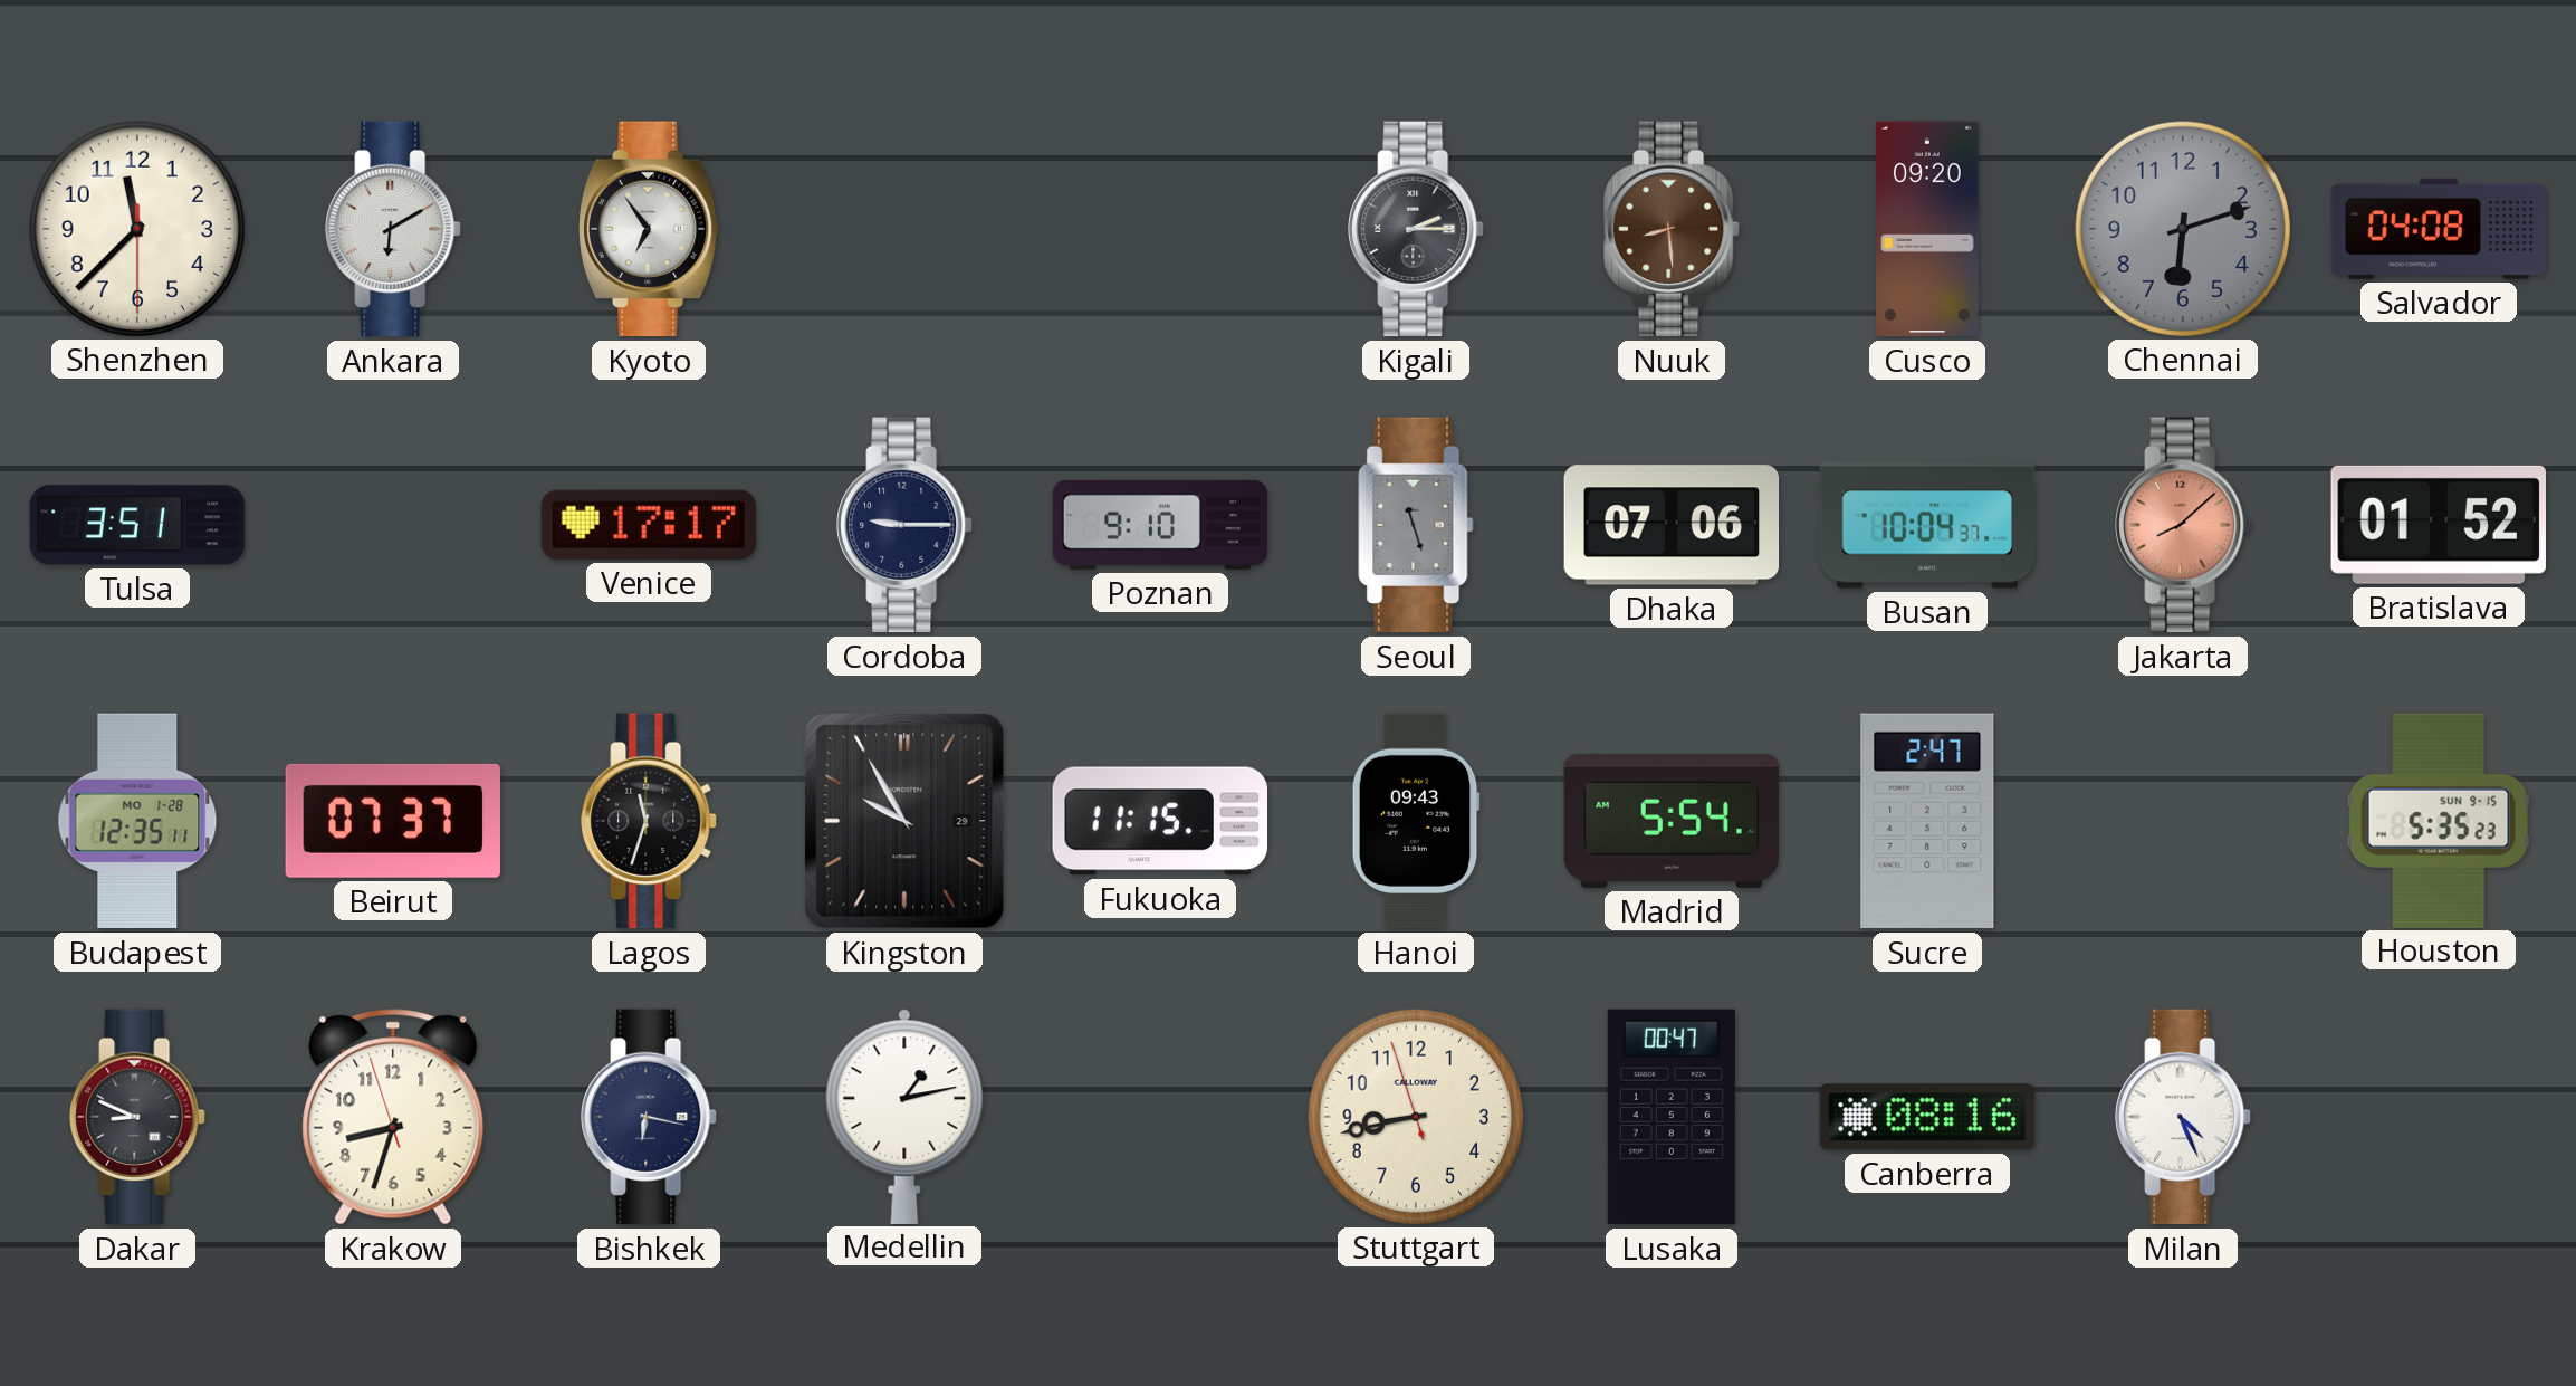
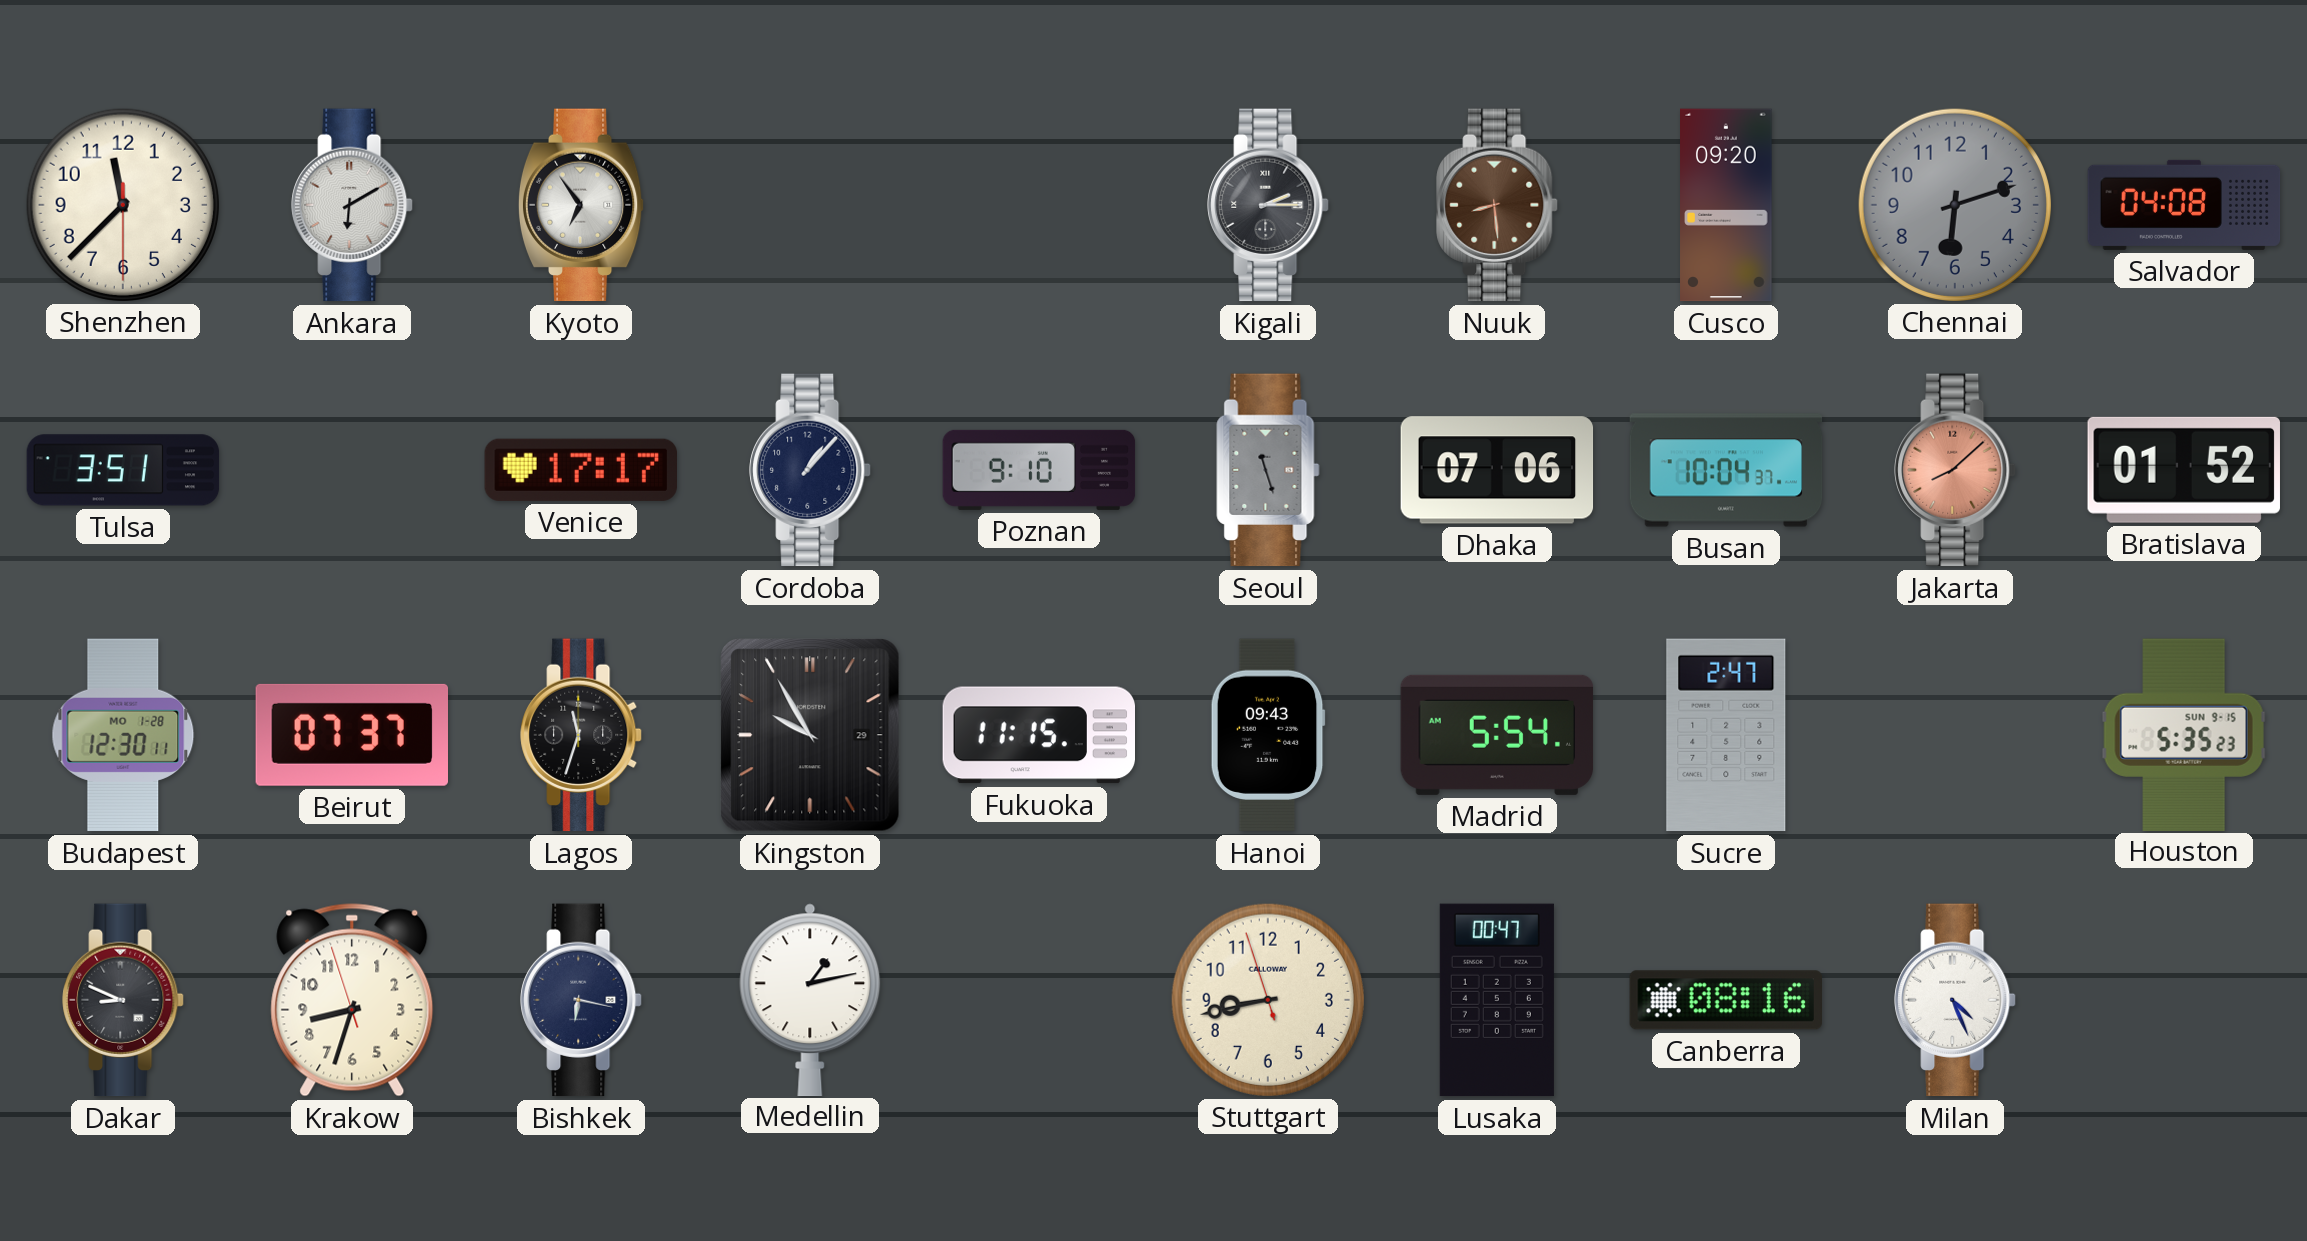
Cordoba: 9:15 -> 1:07 (810, 470)
Budapest: 12:35 -> 12:30 (123, 735)
